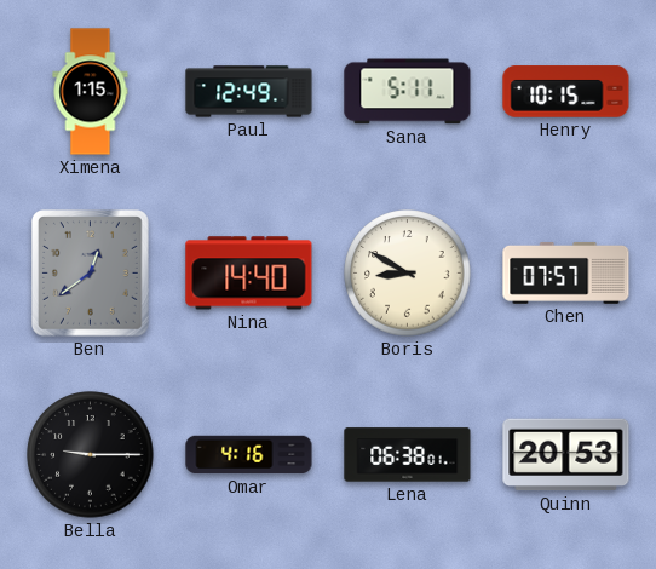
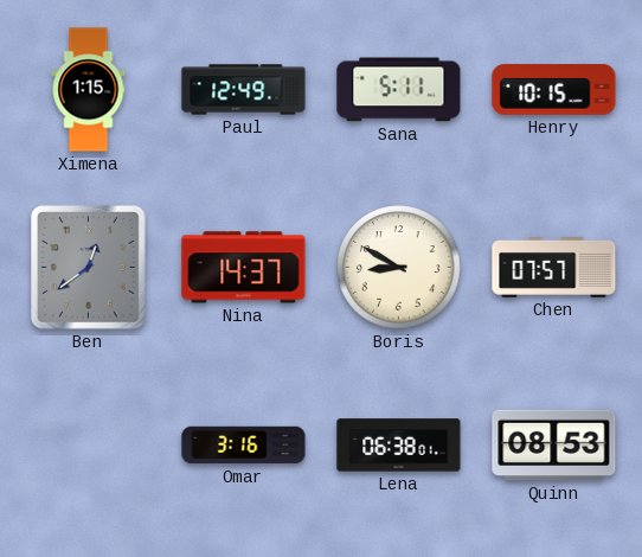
Nina: 14:40 -> 14:37 (244, 268)
Bella: 9:15 -> none (91, 455)
Omar: 4:16 -> 3:16 (244, 446)
Quinn: 20:53 -> 08:53 (554, 446)
